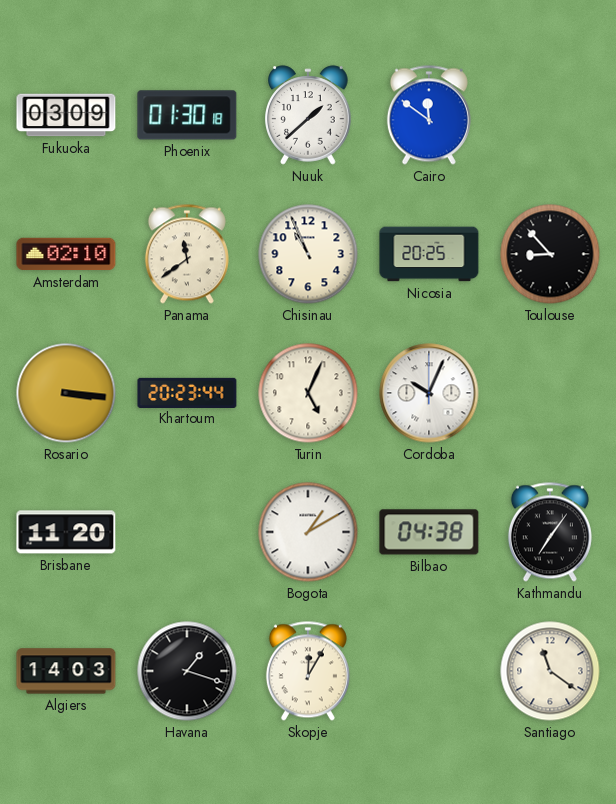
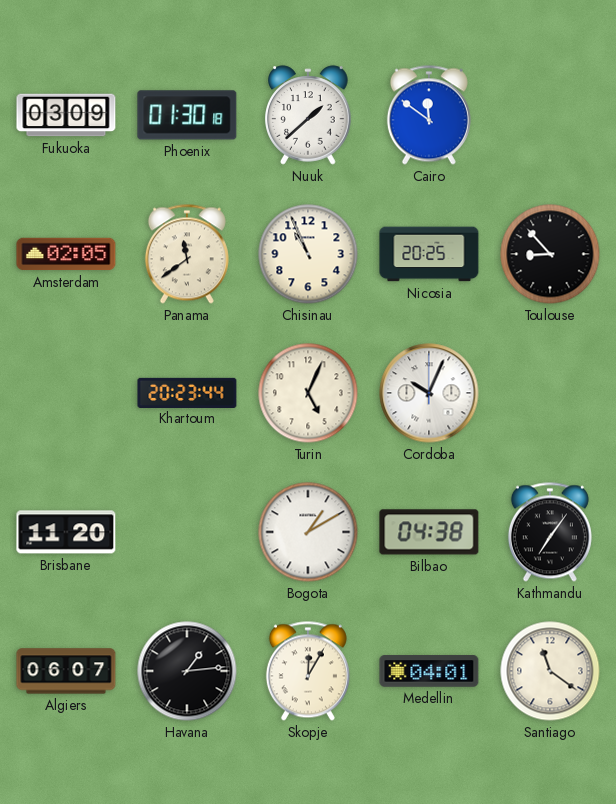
Amsterdam: 02:10 -> 02:05 (66, 254)
Rosario: 3:16 -> none (66, 393)
Algiers: 14:03 -> 06:07 (66, 671)
Havana: 1:18 -> 1:14 (187, 671)
Medellin: none -> 04:01 (429, 671)
